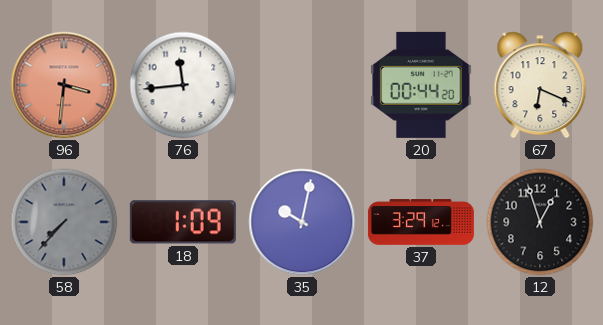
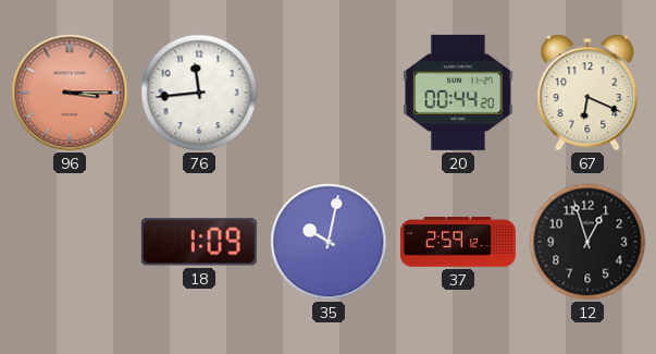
96: 3:31 -> 3:15 (70, 93)
58: 7:37 -> none (64, 222)
37: 3:29 -> 2:59 (458, 242)
